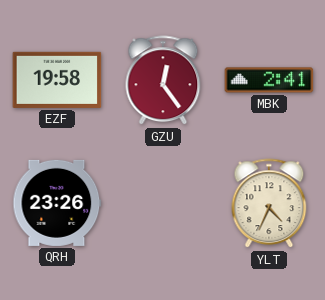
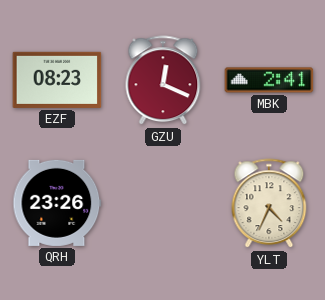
EZF: 19:58 -> 08:23 (57, 80)
GZU: 12:24 -> 12:19 (163, 81)
